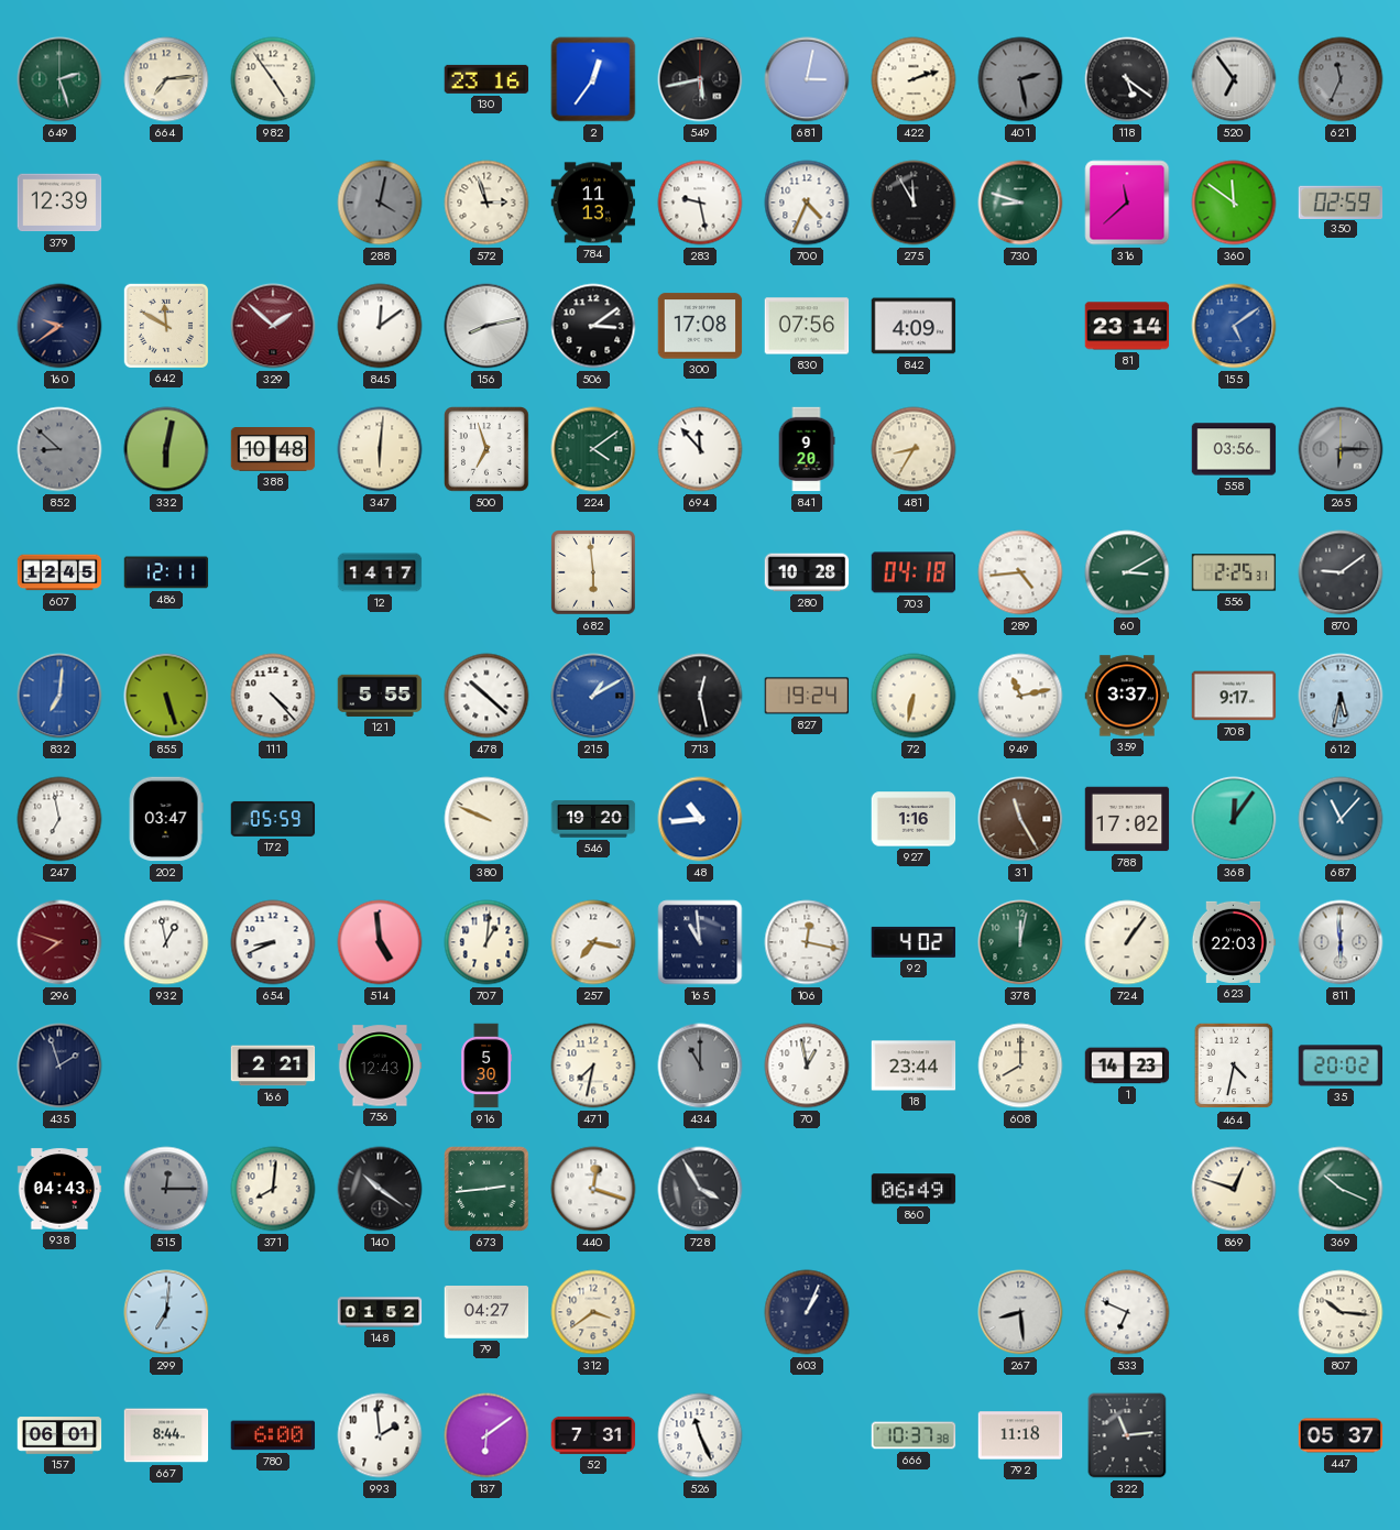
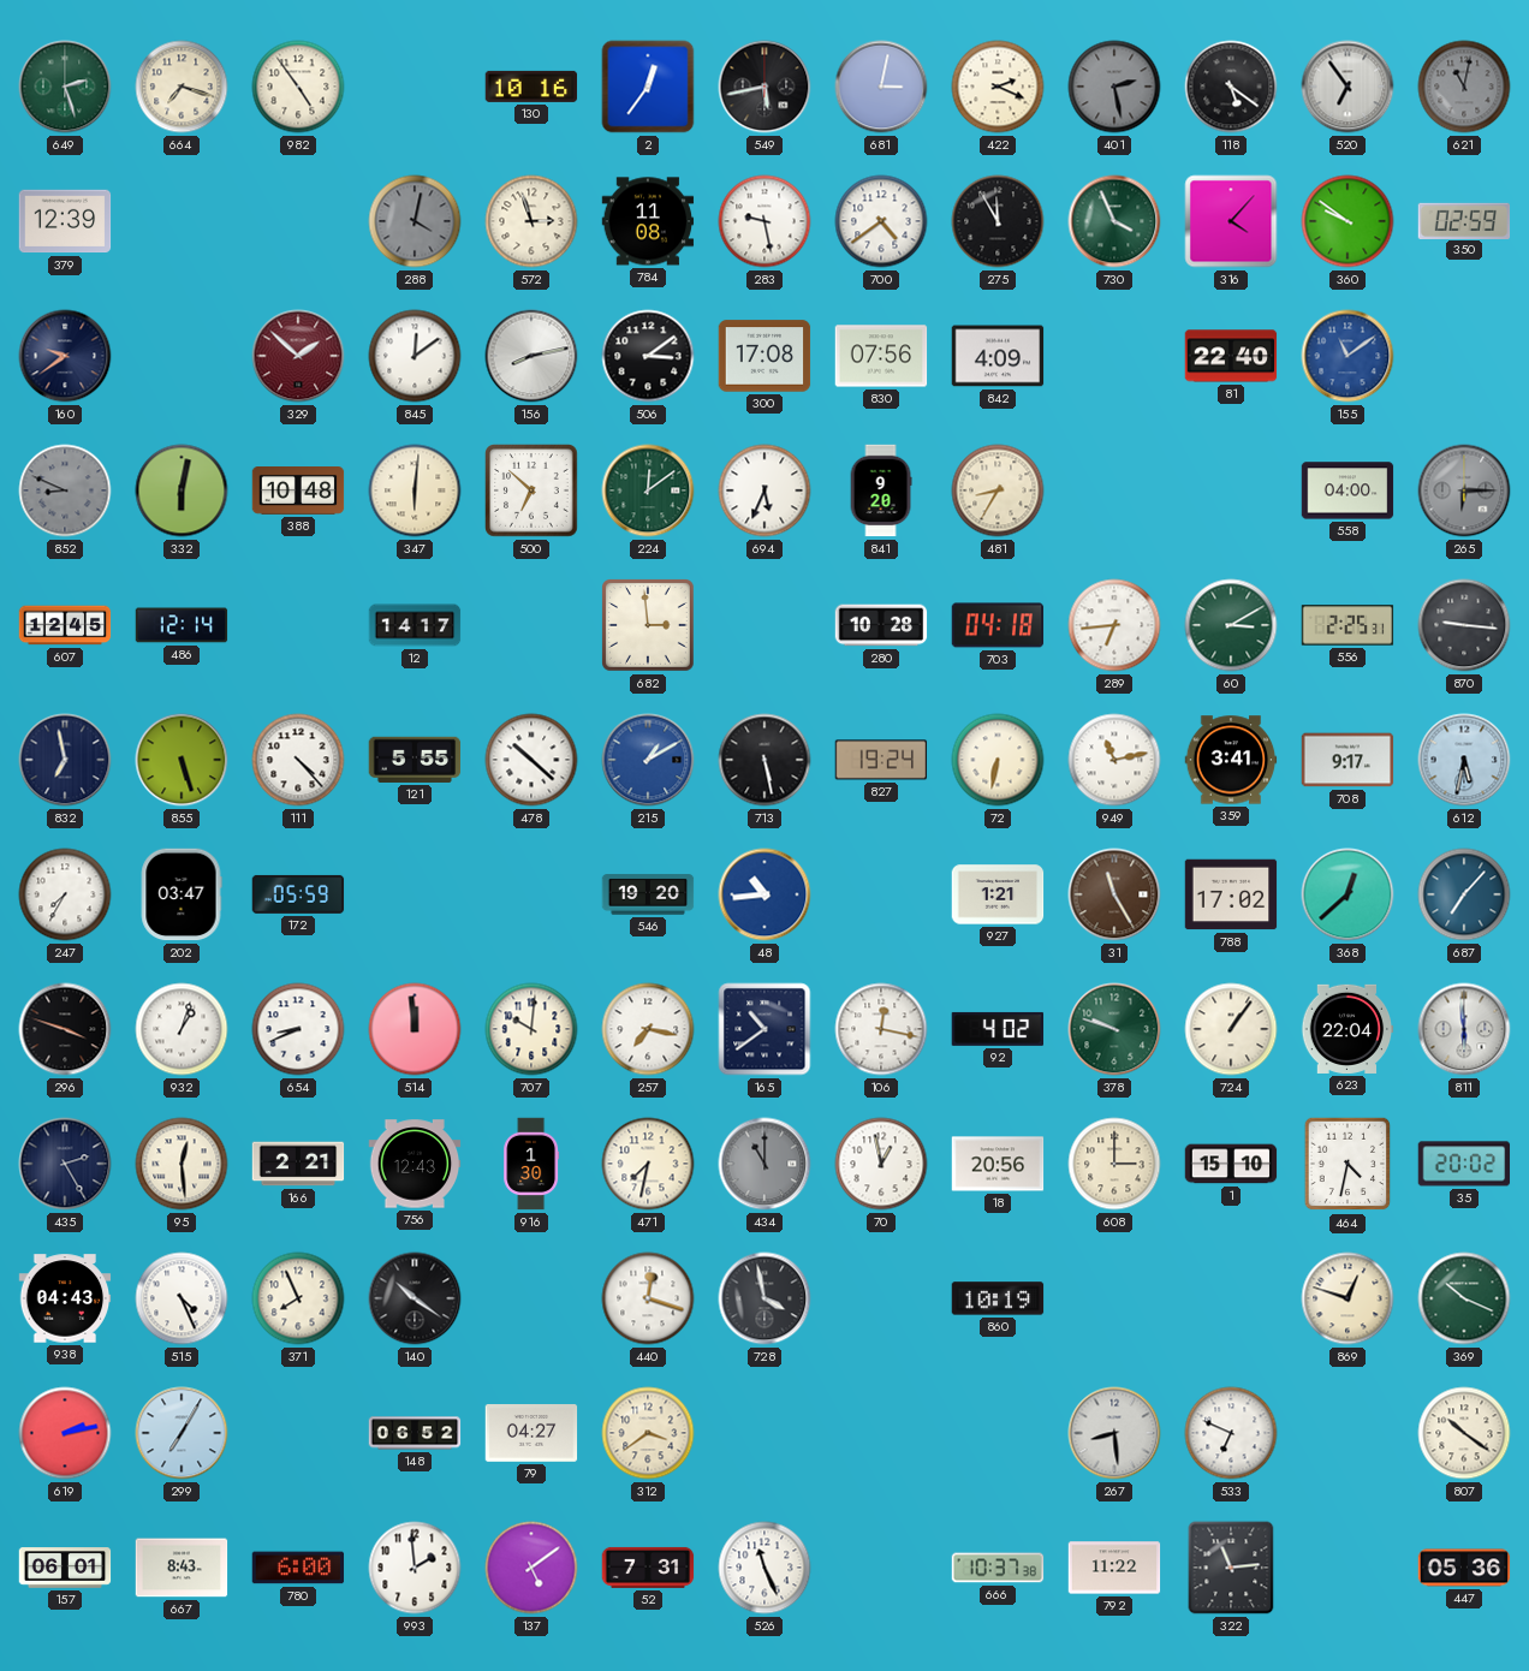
664: 7:14 -> 7:18 (182, 87)
130: 23:16 -> 10:16 (531, 87)
422: 2:12 -> 2:19 (998, 87)
621: 11:34 -> 11:02 (1464, 87)
784: 11:13 -> 11:08 (648, 221)
700: 4:34 -> 4:39 (881, 221)
730: 8:48 -> 3:56 (1114, 221)
316: 11:38 -> 4:07 (1231, 221)
360: 11:51 -> 9:51 (1347, 221)
642: 11:50 -> none (165, 325)
81: 23:14 -> 22:40 (1231, 356)
155: 5:09 -> 11:09 (1347, 356)
852: 8:52 -> 8:49 (65, 490)
500: 6:57 -> 6:52 (533, 492)
224: 4:09 -> 12:09 (648, 490)
694: 11:53 -> 5:34 (764, 490)
558: 03:56 -> 04:00 (1347, 490)
486: 12:11 -> 12:14 (182, 625)
682: 5:59 -> 2:59 (649, 626)
289: 4:44 -> 6:44 (1114, 625)
870: 9:09 -> 9:16 (1464, 625)
832: 7:01 -> 6:58 (65, 760)
832 dial: blue -> navy (65, 760)
713: 12:28 -> 5:28 (764, 760)
359: 3:37 -> 3:41 (1231, 760)
247: 6:58 -> 7:35 (65, 894)
380: 9:49 -> none (486, 819)
927: 1:16 -> 1:21 (998, 894)
368: 12:06 -> 12:38 (1347, 894)
687: 11:07 -> 7:07 (1464, 894)
296: 7:48 -> 3:48 (65, 1029)
296 dial: burgundy -> black (65, 1029)
932: 12:58 -> 1:03 (182, 1029)
514: 4:59 -> 11:59 (415, 1029)
707: 1:01 -> 10:01 (531, 1029)
165: 10:59 -> 10:39 (764, 1029)
378: 12:02 -> 9:48 (1114, 1029)
623: 22:03 -> 22:04 (1347, 1029)
435: 1:57 -> 2:25 (65, 1164)
95: none -> 12:29 (182, 1164)
916: 5:30 -> 1:30 (531, 1164)
18: 23:44 -> 20:56 (998, 1164)
608: 8:00 -> 3:00 (1114, 1164)
1: 14:23 -> 15:10 (1231, 1164)
515: 12:15 -> 4:26 (182, 1298)
515 dial: grey -> white (182, 1298)
371: 8:01 -> 7:56 (298, 1298)
673: 2:44 -> none (488, 1190)
728: 3:55 -> 3:58 (764, 1298)
860: 06:49 -> 10:19 (998, 1298)
619: none -> 2:13 (65, 1433)
299: 7:01 -> 7:05 (182, 1433)
148: 01:52 -> 06:52 (415, 1433)
603: 1:04 -> none (807, 1312)
807: 10:16 -> 10:21 (1464, 1433)
667: 8:44 -> 8:43 (182, 1568)
137: 6:09 -> 5:09 (531, 1568)
792: 11:18 -> 11:22 (1114, 1568)
447: 05:37 -> 05:36 (1464, 1568)
